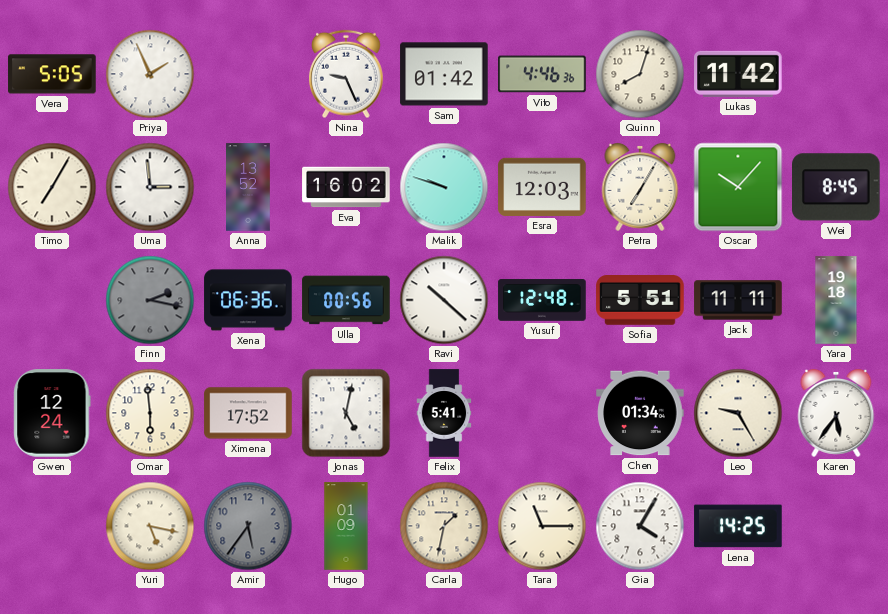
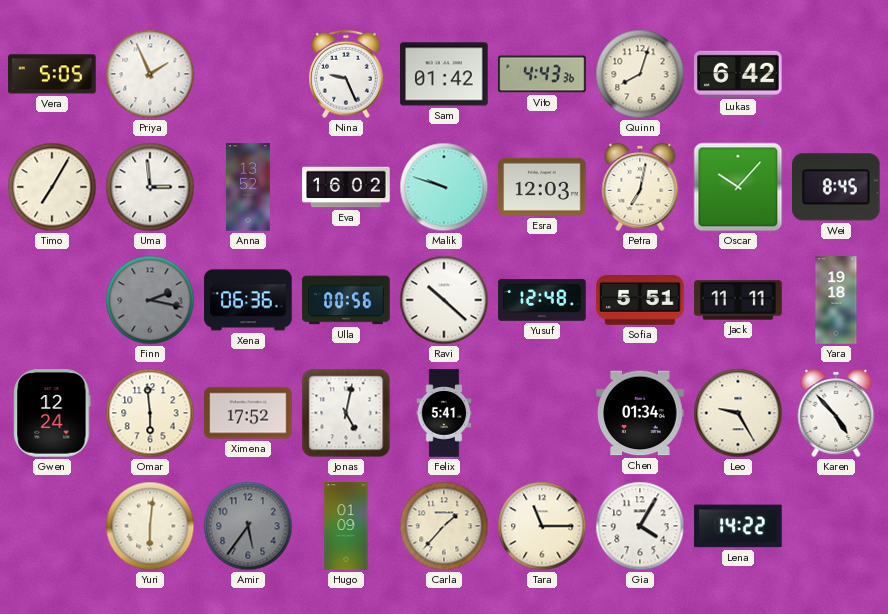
Vito: 4:46 -> 4:43 (542, 74)
Lukas: 11:42 -> 6:42 (738, 74)
Petra: 7:05 -> 7:02 (640, 187)
Karen: 5:36 -> 4:53 (836, 413)
Yuri: 5:17 -> 6:01 (150, 526)
Carla: 1:32 -> 1:37 (444, 526)
Lena: 14:25 -> 14:22 (738, 526)
